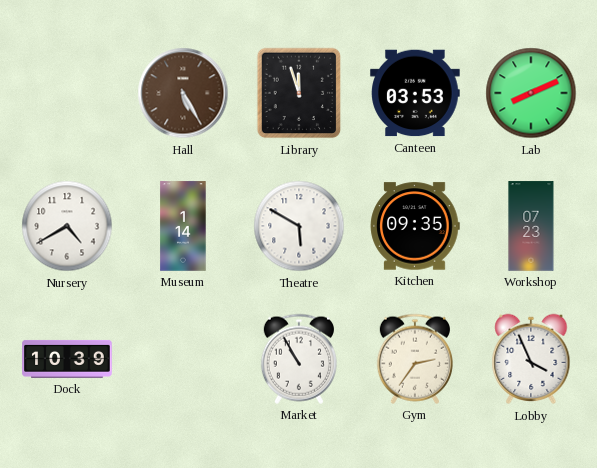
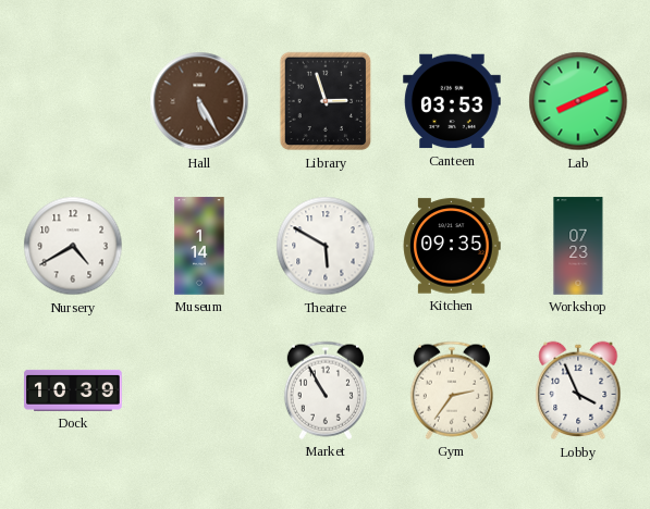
Library: 11:57 -> 2:57 (326, 101)
